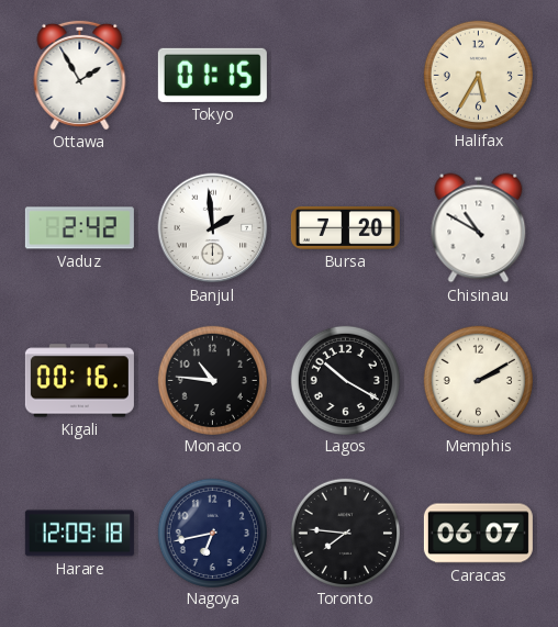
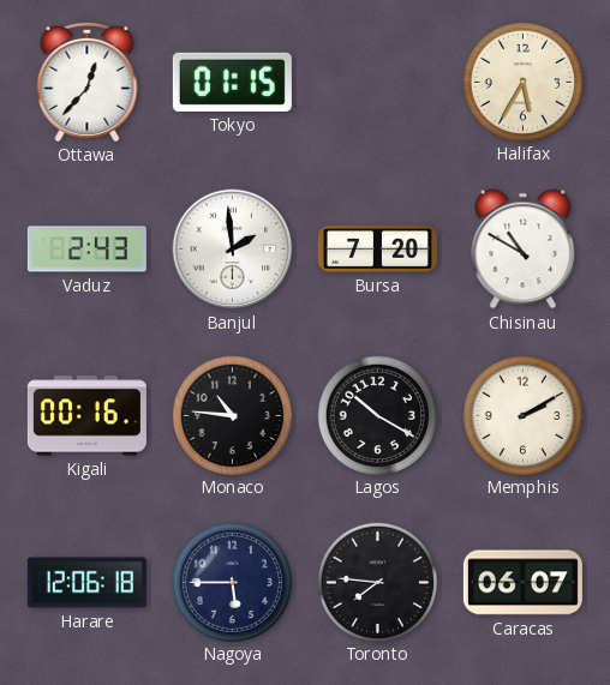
Ottawa: 1:55 -> 12:37 (88, 82)
Vaduz: 2:42 -> 2:43 (86, 250)
Harare: 12:09 -> 12:06 (86, 583)
Nagoya: 6:43 -> 5:45 (232, 582)
